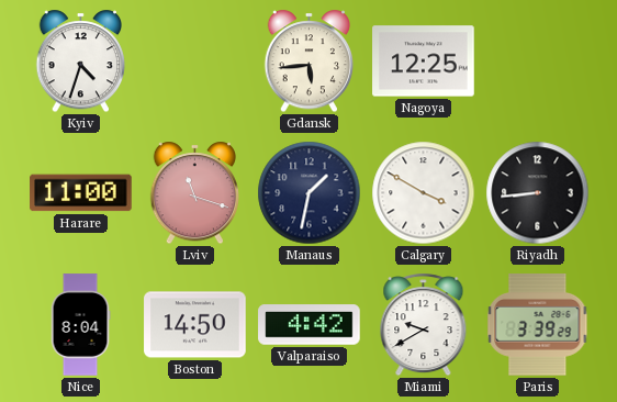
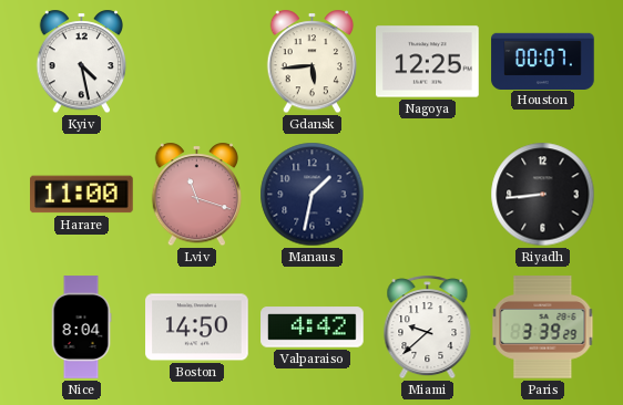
Kyiv: 4:33 -> 4:28 (82, 62)
Houston: none -> 00:07 (543, 61)
Calgary: 3:50 -> none (424, 193)
Miami: 9:40 -> 9:38 (428, 328)
